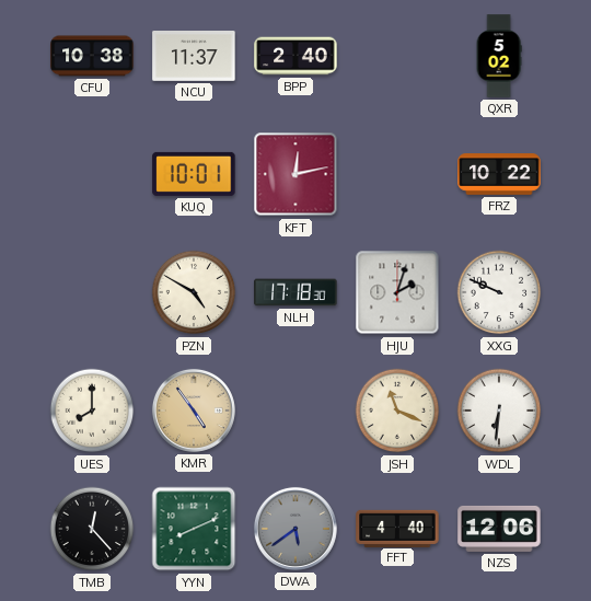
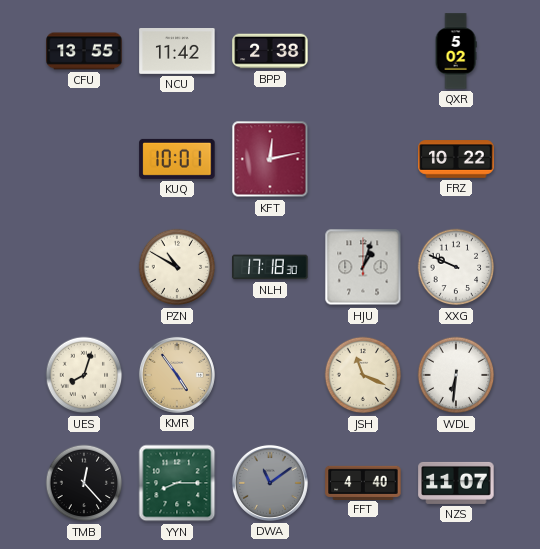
CFU: 10:38 -> 13:55 (84, 51)
NCU: 11:37 -> 11:42 (177, 52)
BPP: 2:40 -> 2:38 (270, 51)
PZN: 4:50 -> 10:50 (177, 267)
HJU: 2:03 -> 1:03 (363, 267)
UES: 8:00 -> 8:03 (84, 375)
YYN: 8:11 -> 8:15 (177, 483)
DWA: 5:39 -> 11:09 (270, 483)
NZS: 12:06 -> 11:07 (456, 483)
